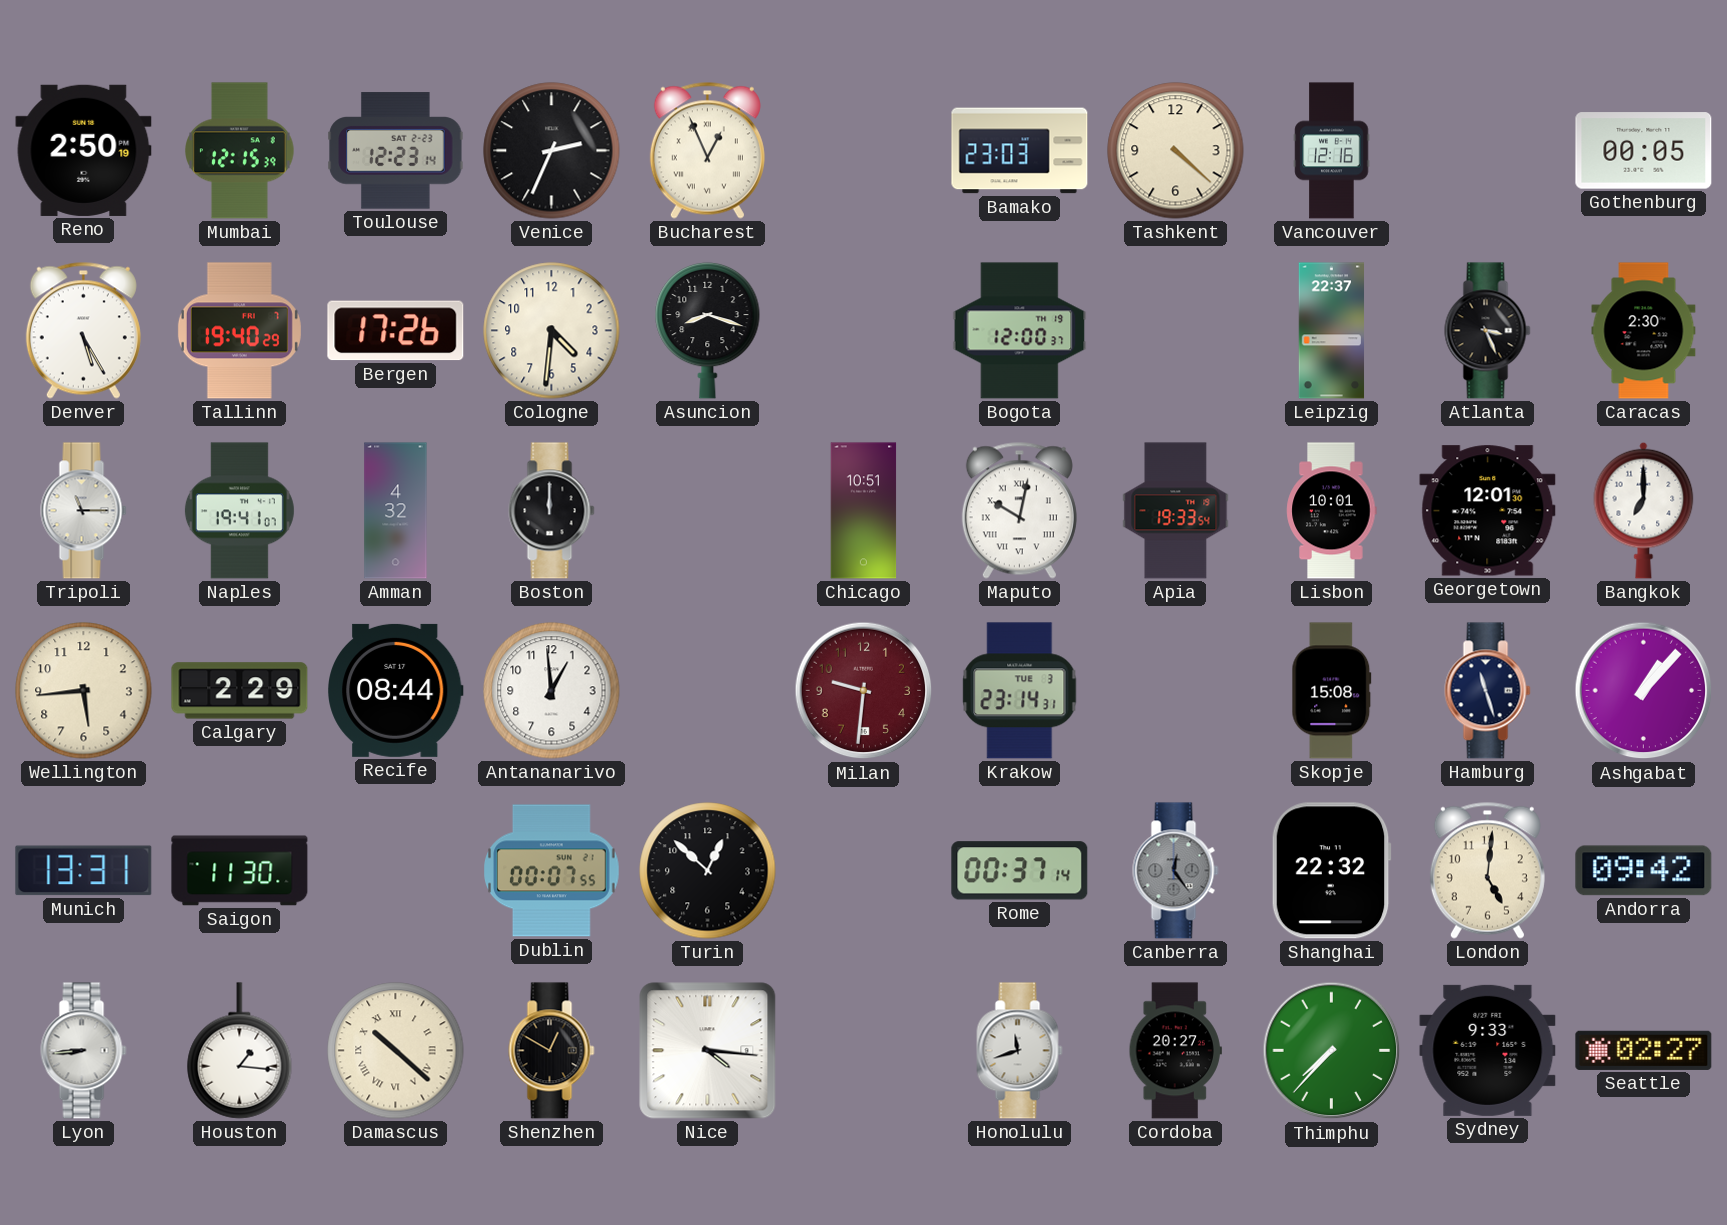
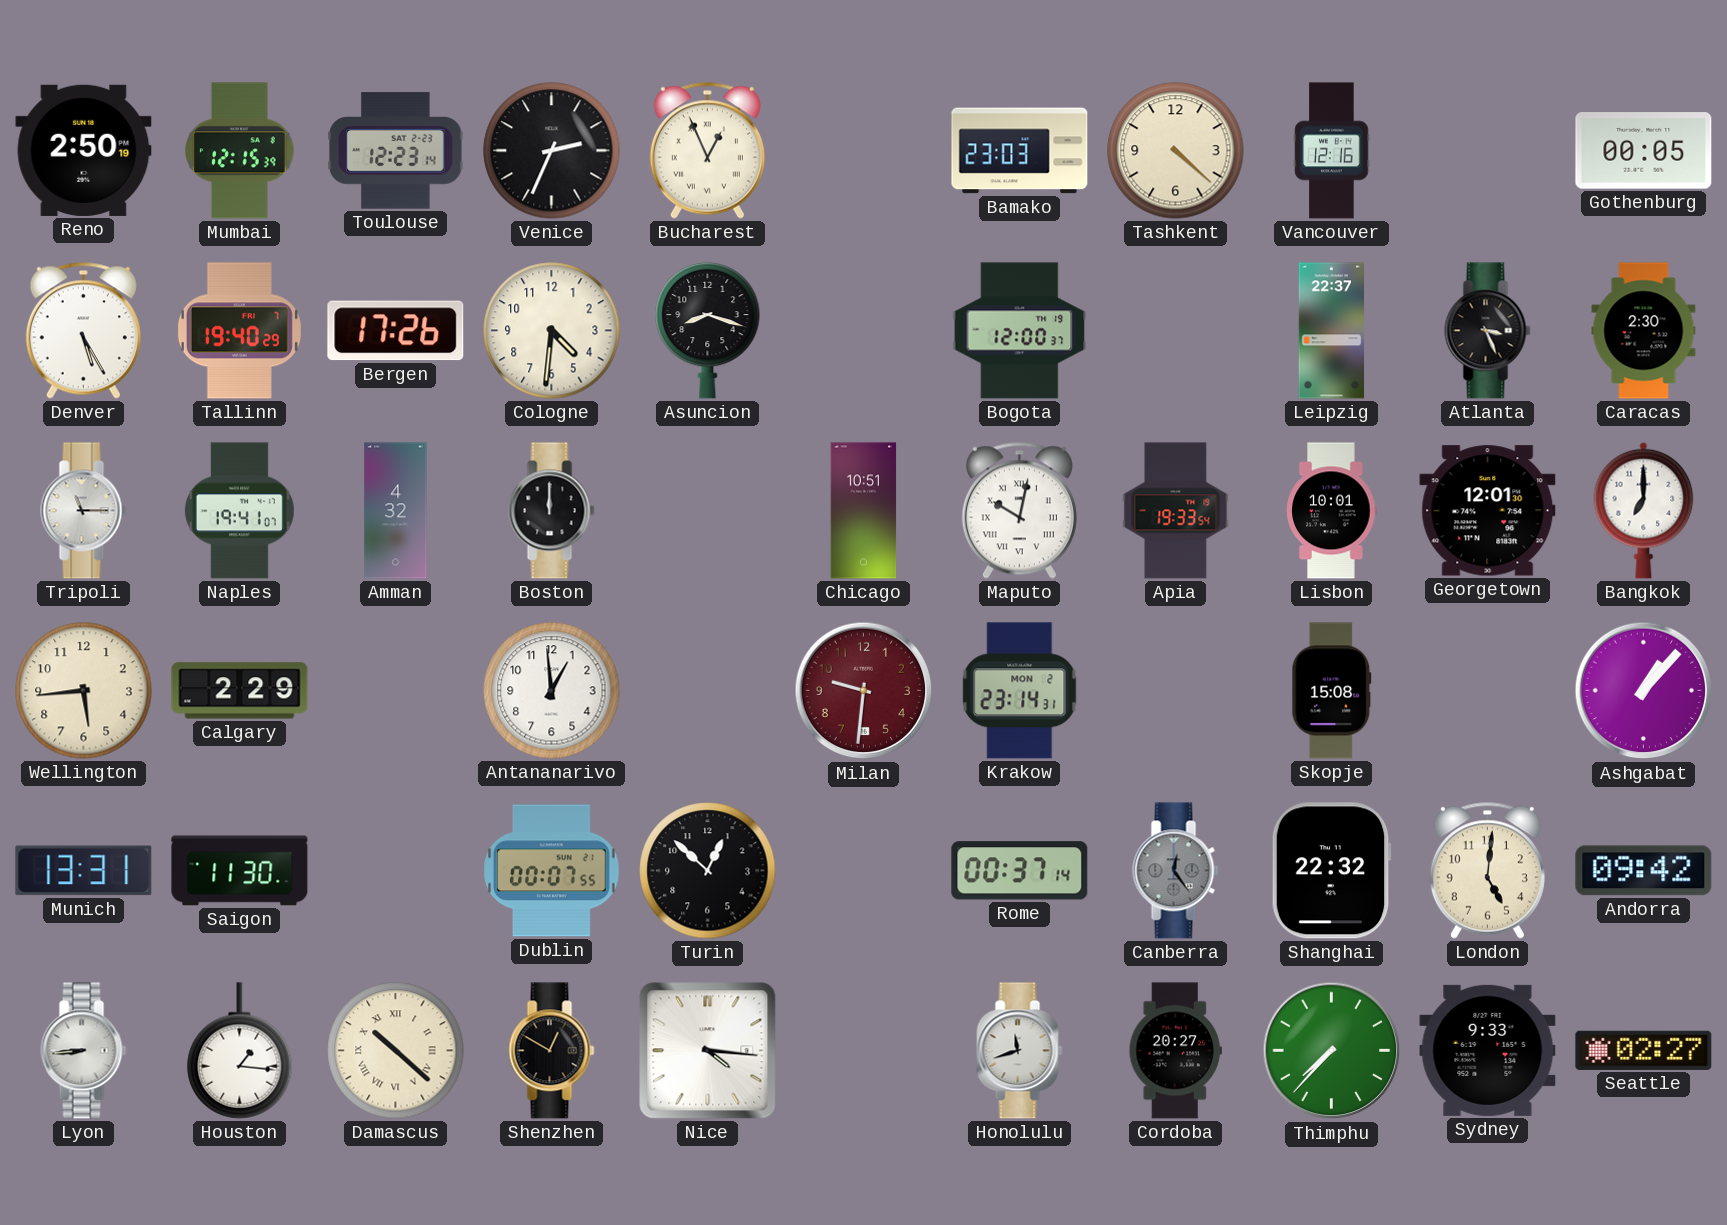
Recife: 08:44 -> none (396, 690)
Krakow date: TUE 3 -> MON 2 (1020, 691)
Hamburg: 11:27 -> none (1488, 691)
